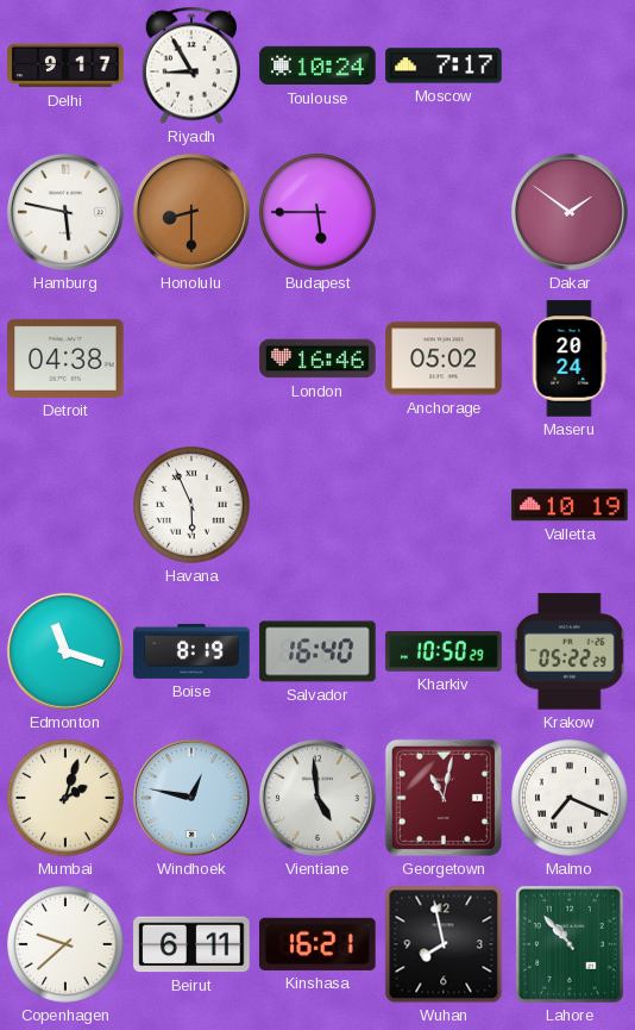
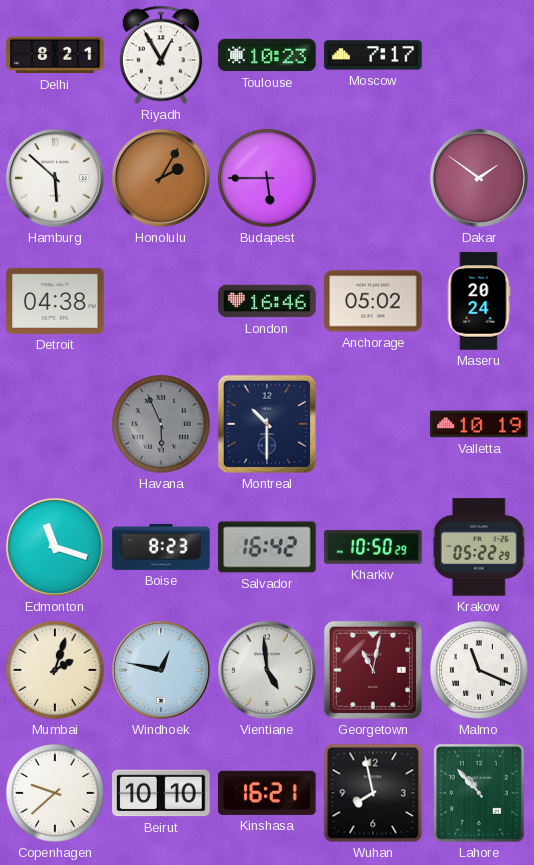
Delhi: 9:17 -> 8:21 (55, 55)
Riyadh: 8:55 -> 12:55 (160, 55)
Toulouse: 10:24 -> 10:23 (267, 55)
Hamburg: 5:47 -> 5:52 (55, 178)
Honolulu: 8:30 -> 2:05 (161, 178)
Havana dial: white -> grey (161, 424)
Montreal: none -> 10:30 (267, 424)
Boise: 8:19 -> 8:23 (161, 547)
Salvador: 16:40 -> 16:42 (267, 547)
Malmo: 7:19 -> 11:19 (479, 670)
Beirut: 6:11 -> 10:10 (161, 793)
